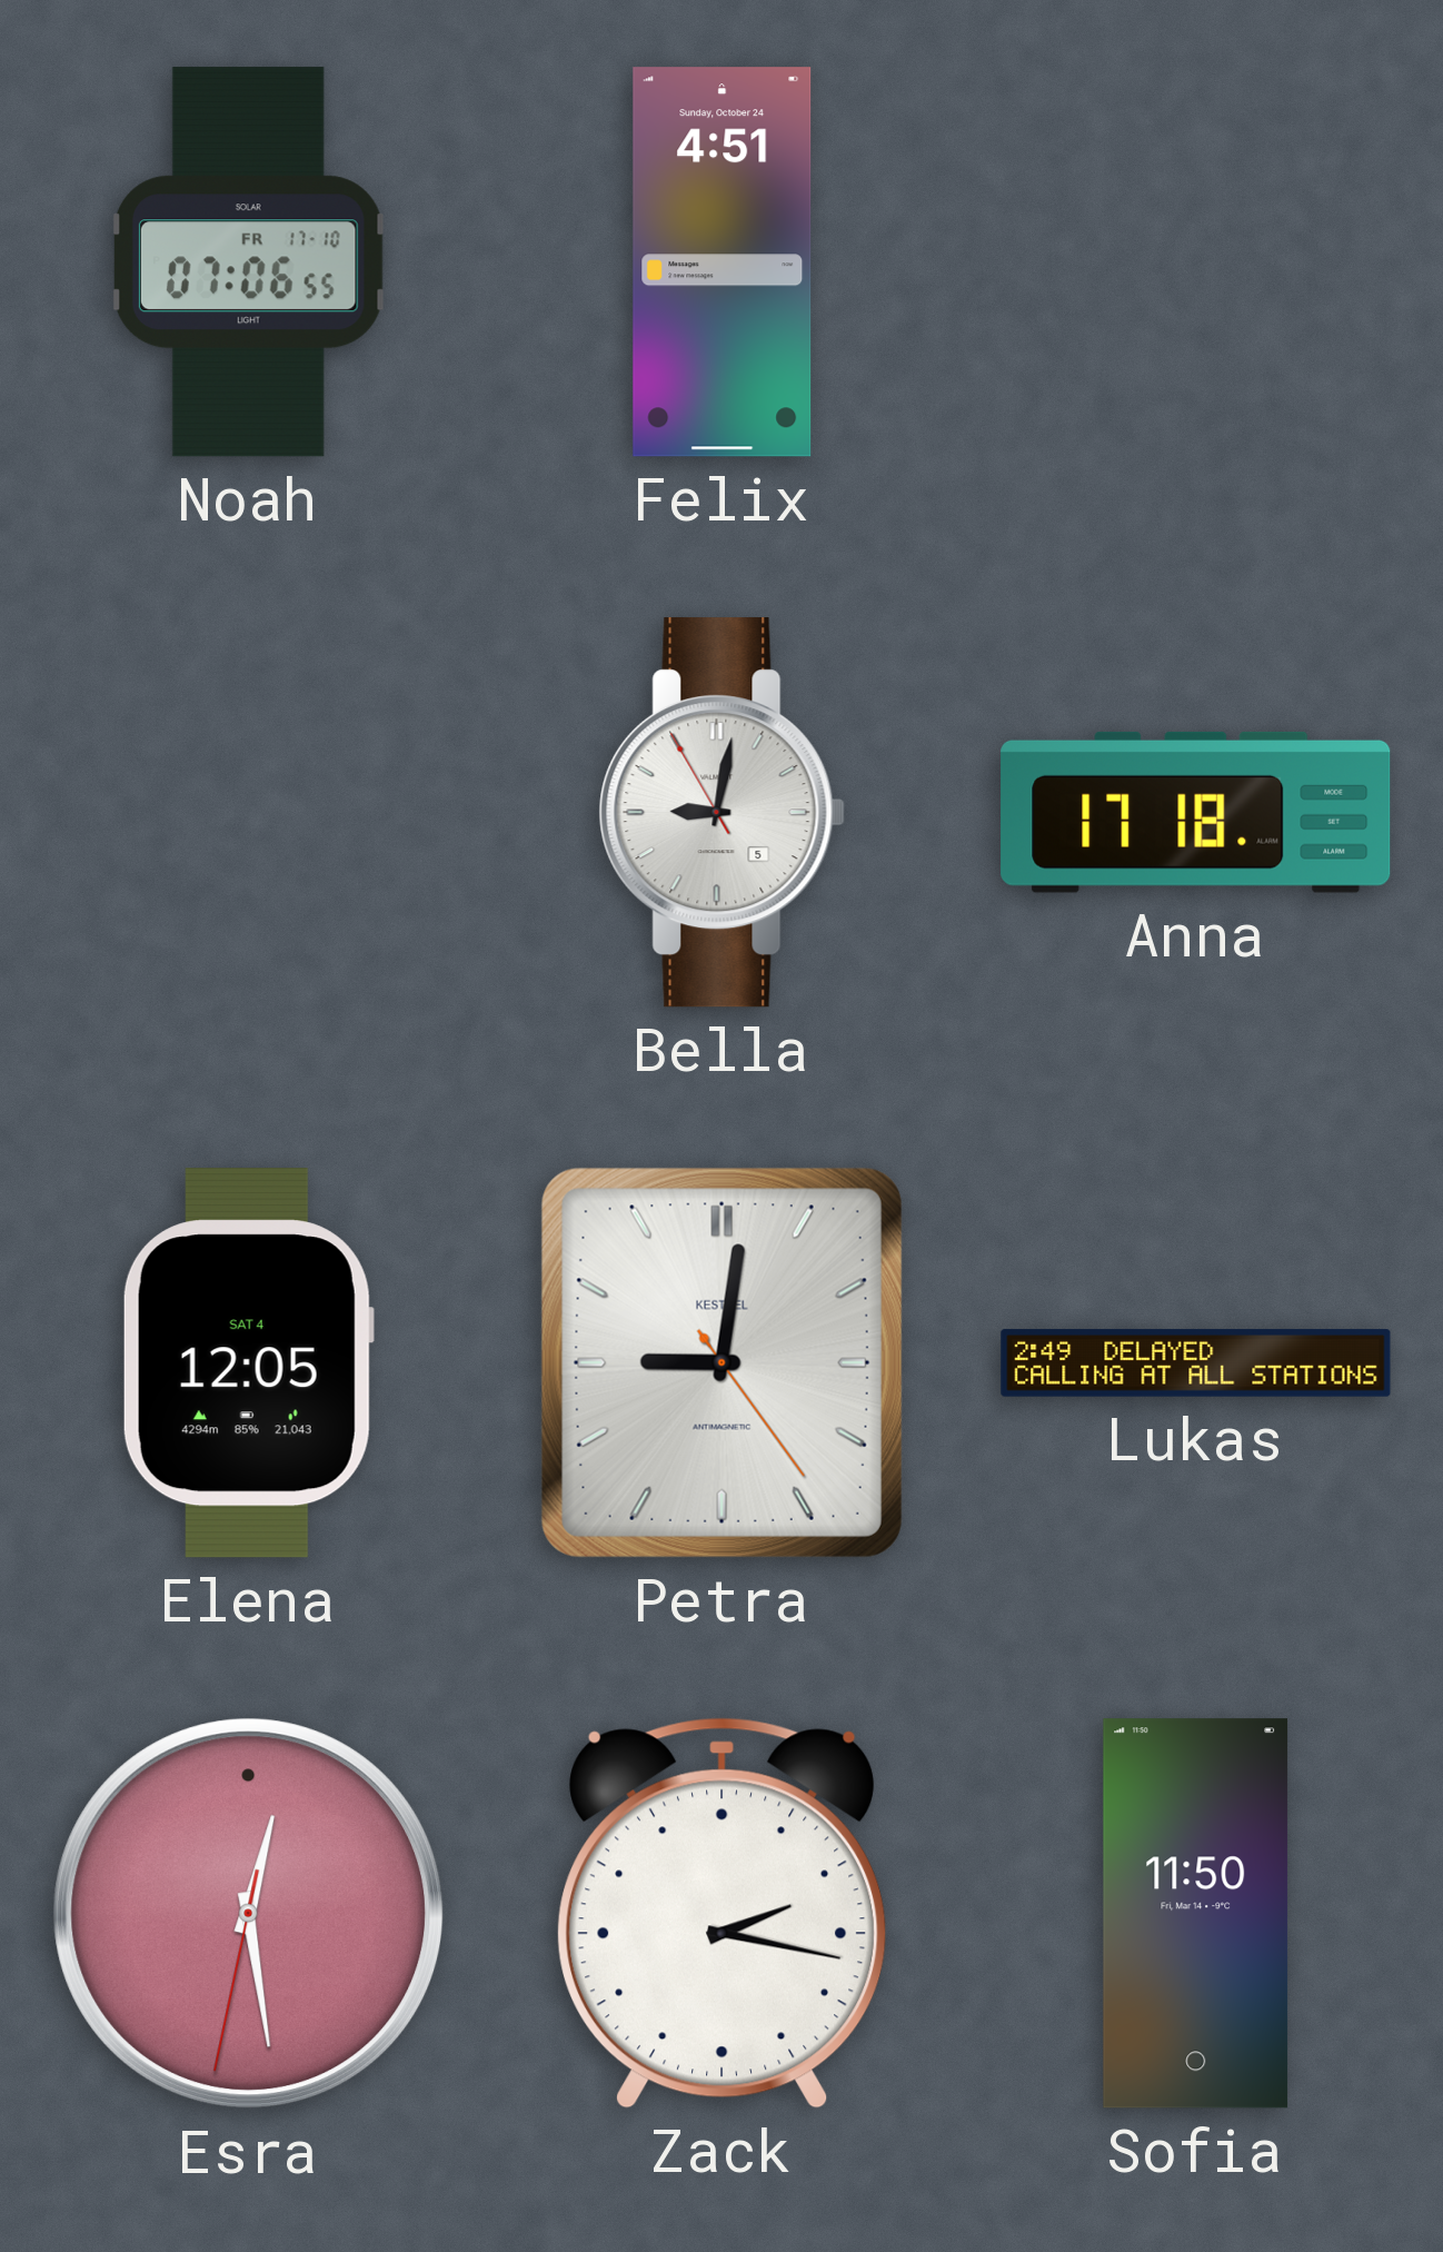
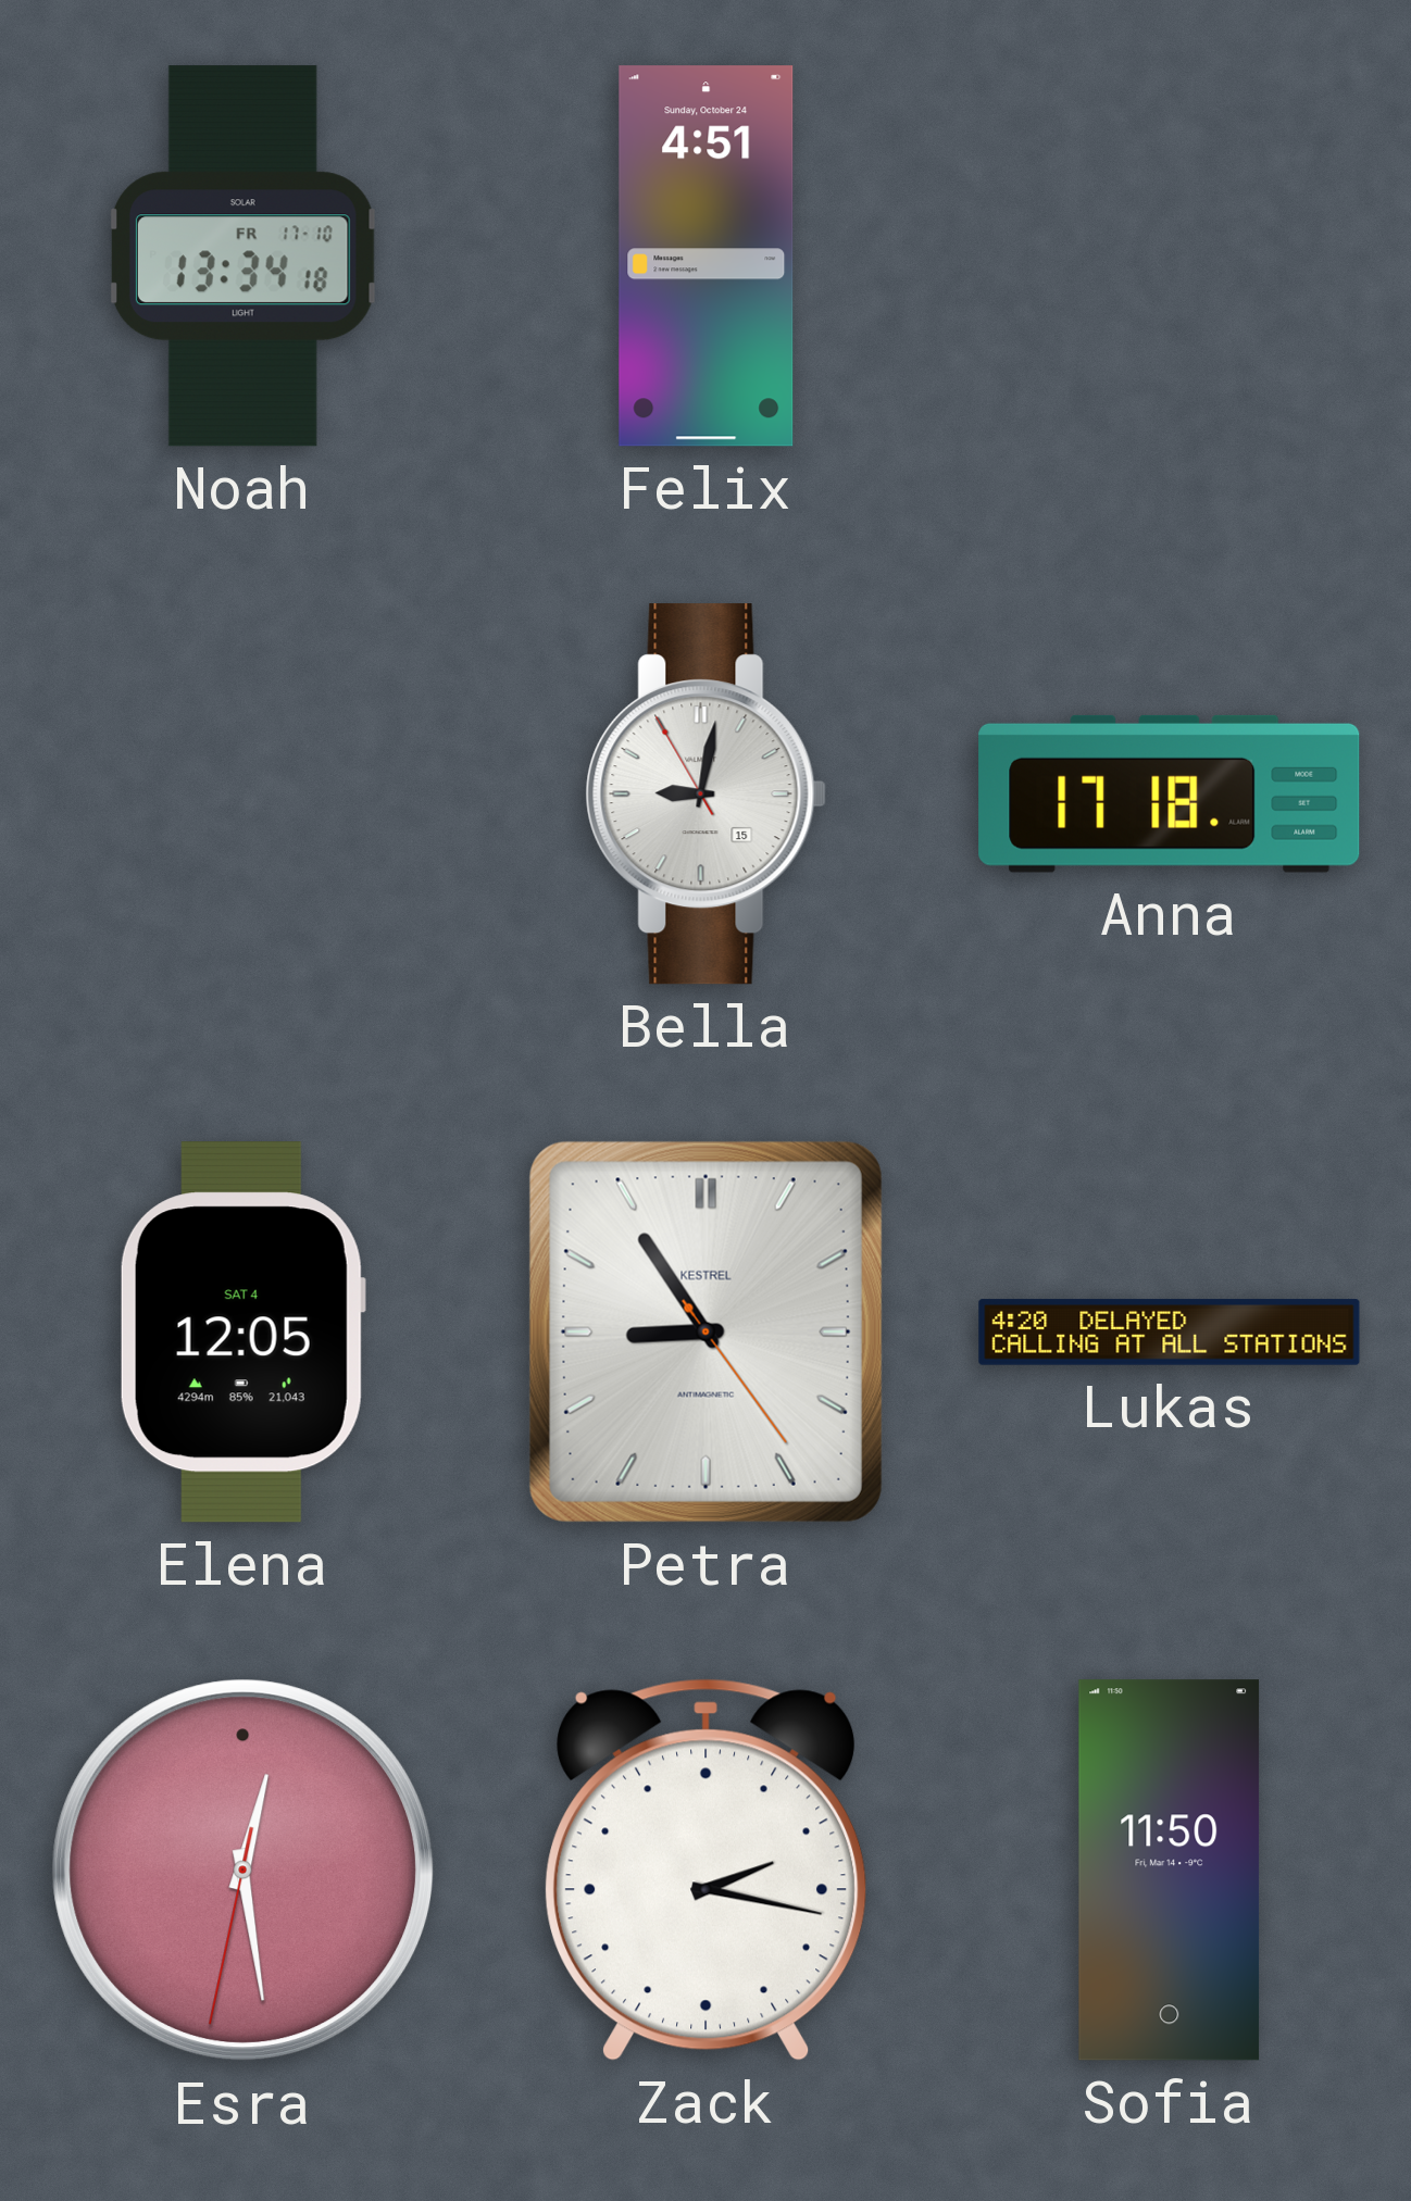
Noah: 07:06 -> 13:34 (242, 257)
Bella date: 5 -> 15 (705, 795)
Petra: 9:01 -> 8:54 (705, 1331)
Lukas: 2:49 -> 4:20 (1170, 1333)
